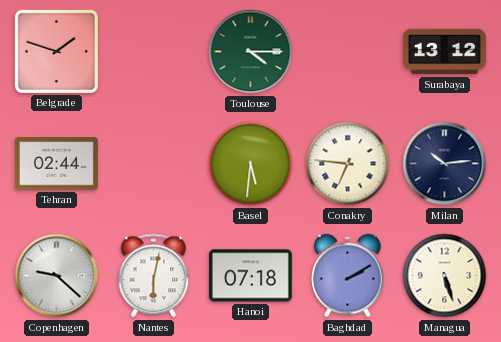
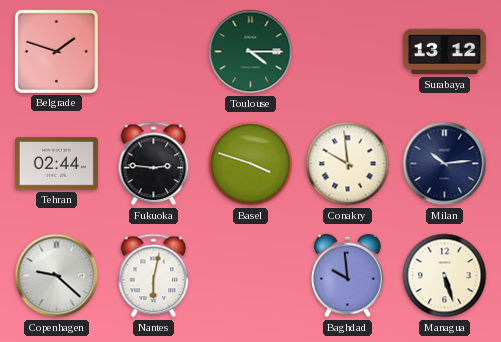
Fukuoka: none -> 2:46 (154, 164)
Basel: 5:31 -> 3:48 (251, 164)
Conakry: 6:46 -> 9:59 (348, 164)
Hanoi: 07:18 -> none (250, 276)
Baghdad: 2:10 -> 9:59 (348, 276)
